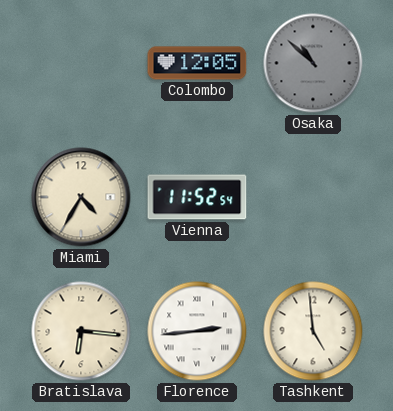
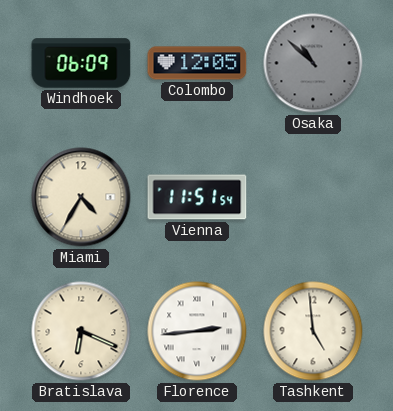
Windhoek: none -> 06:09 (81, 63)
Vienna: 11:52 -> 11:51 (197, 197)
Bratislava: 6:16 -> 6:19 (81, 331)
